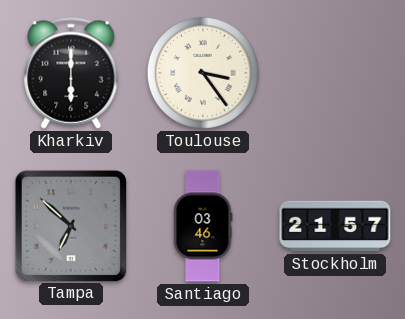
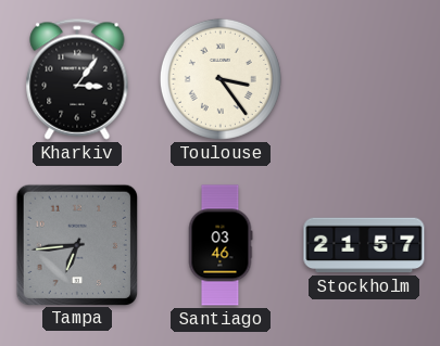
Kharkiv: 6:00 -> 3:06 (77, 79)
Tampa: 6:52 -> 6:44 (76, 244)
